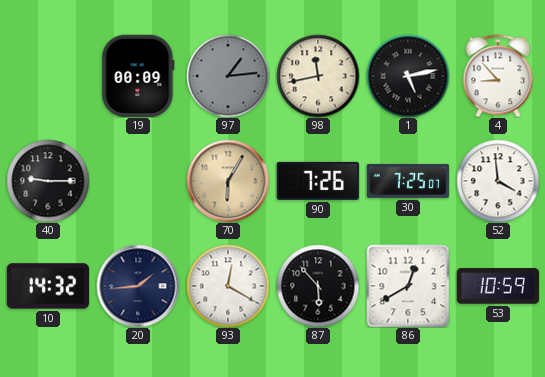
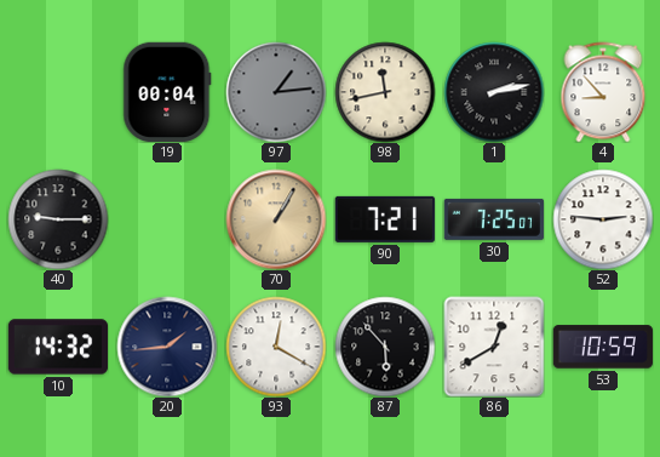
19: 00:09 -> 00:04 (167, 91)
1: 5:13 -> 2:13 (494, 92)
70: 6:05 -> 1:05 (276, 219)
90: 7:26 -> 7:21 (385, 219)
52: 3:59 -> 2:46 (603, 219)
